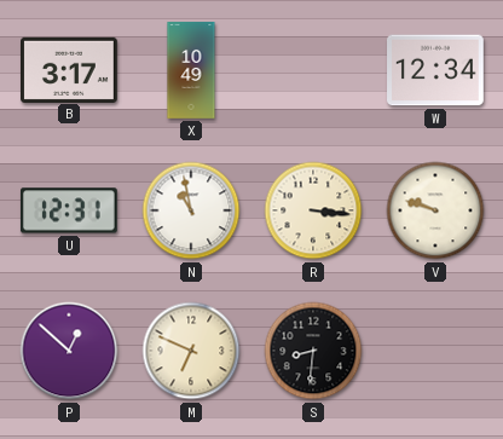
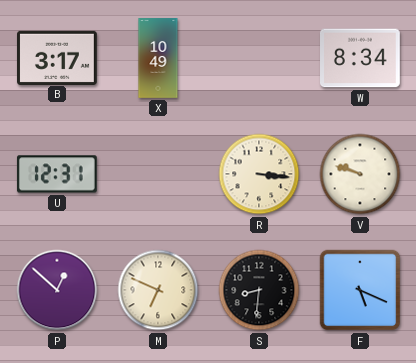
W: 12:34 -> 8:34 (361, 58)
N: 10:58 -> none (191, 210)
F: none -> 5:19 (360, 290)
